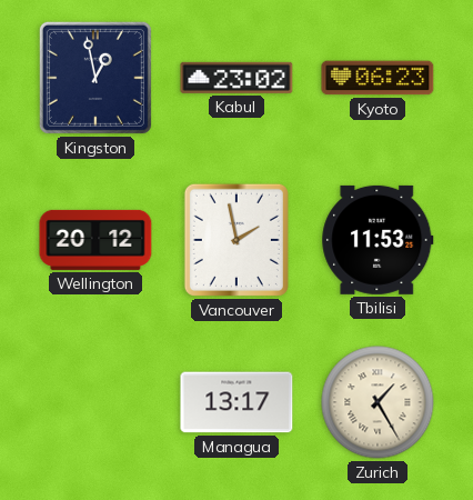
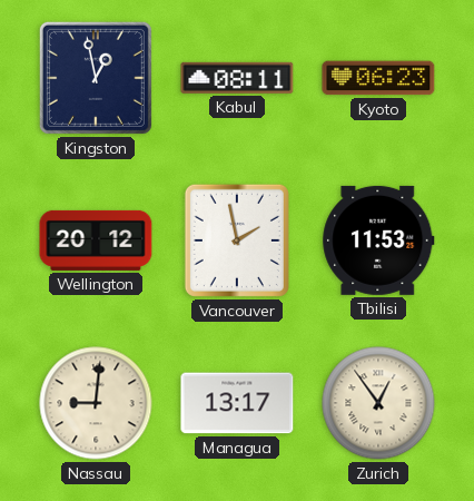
Kabul: 23:02 -> 08:11 (237, 78)
Nassau: none -> 9:01 (96, 403)
Zurich: 1:25 -> 12:54 (378, 403)
